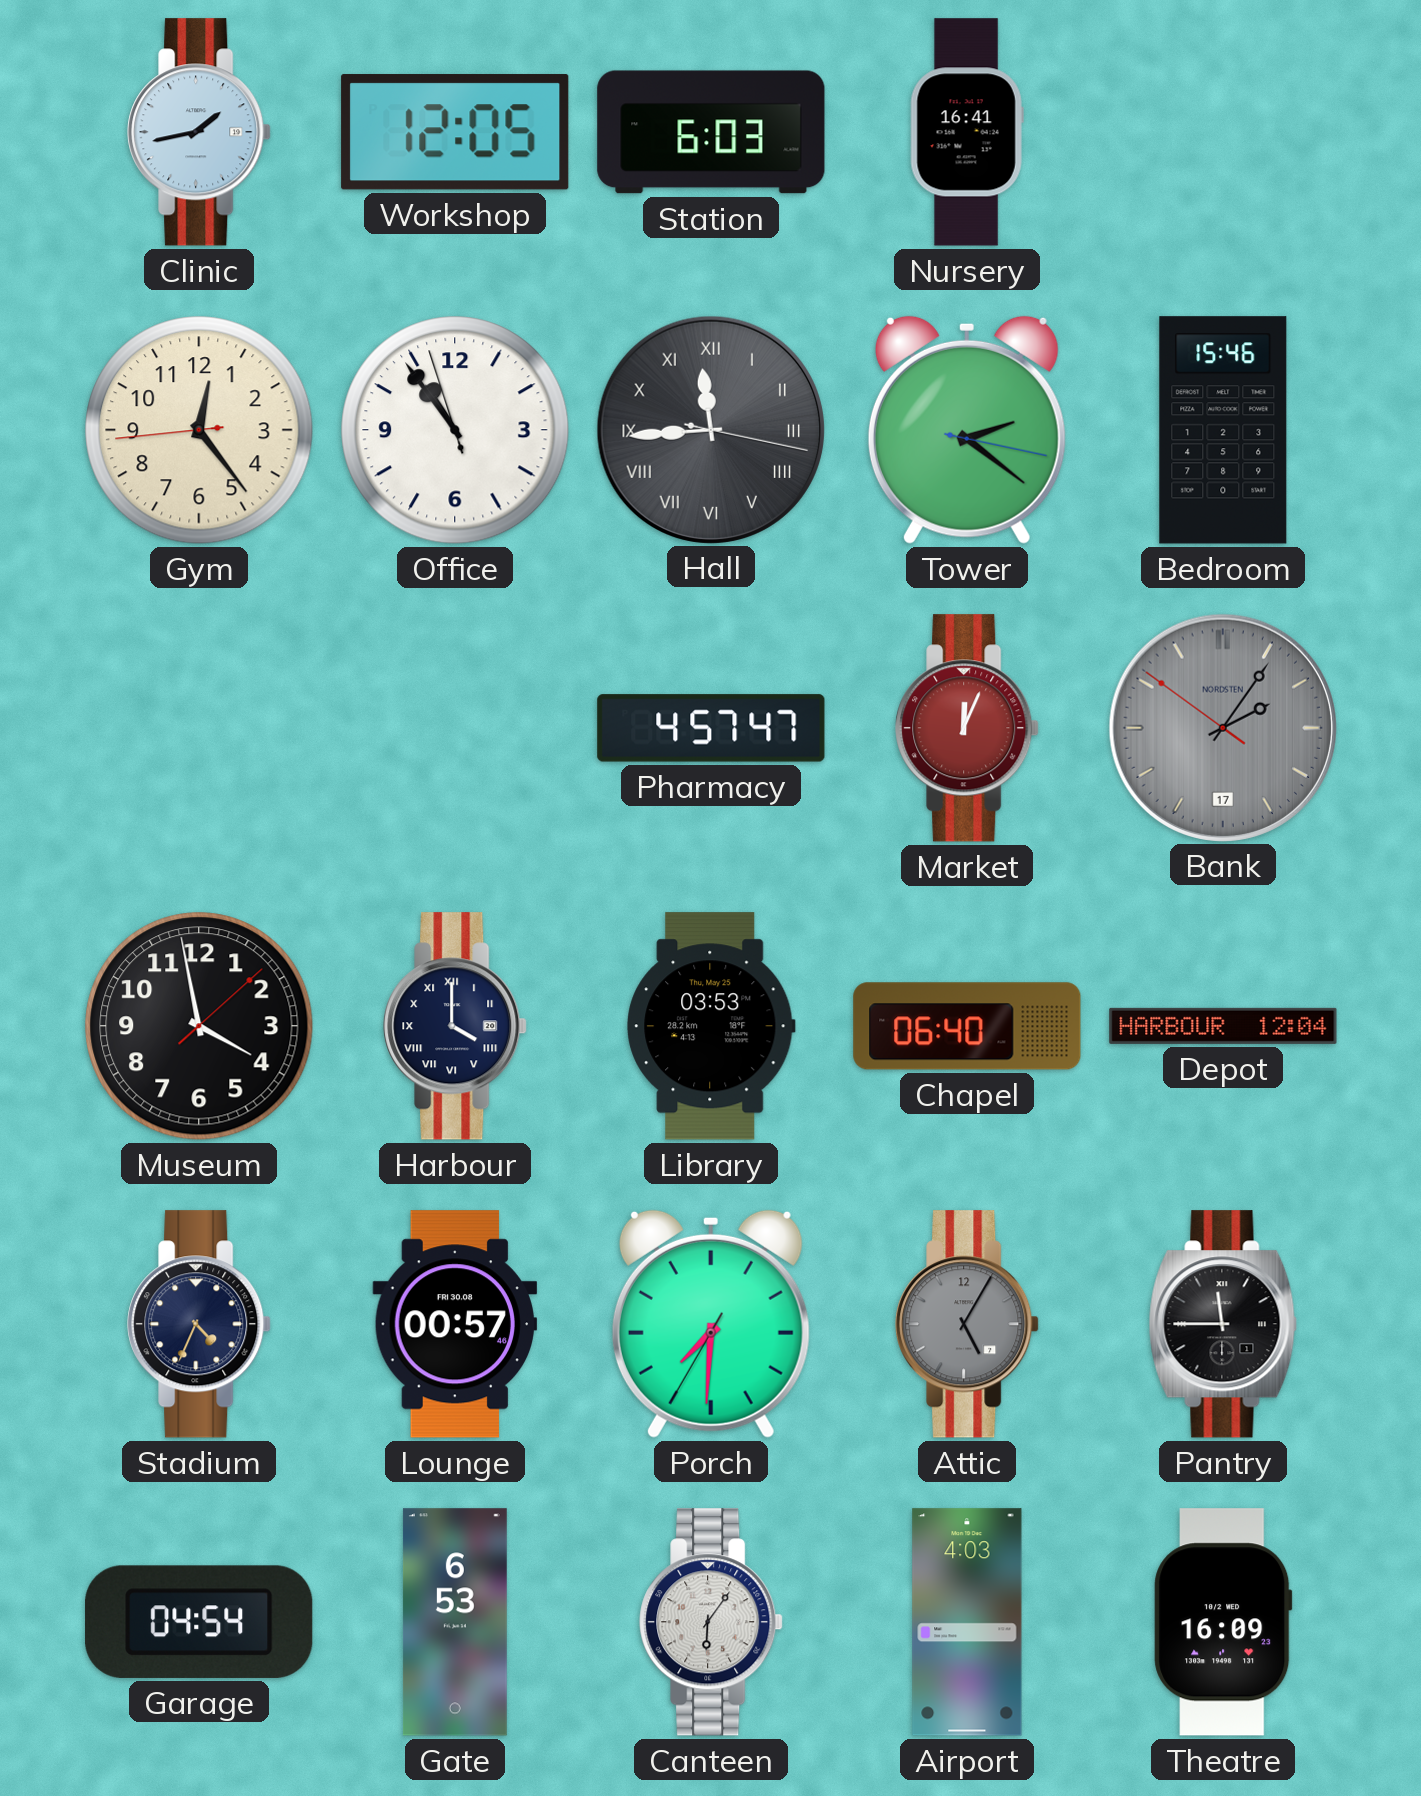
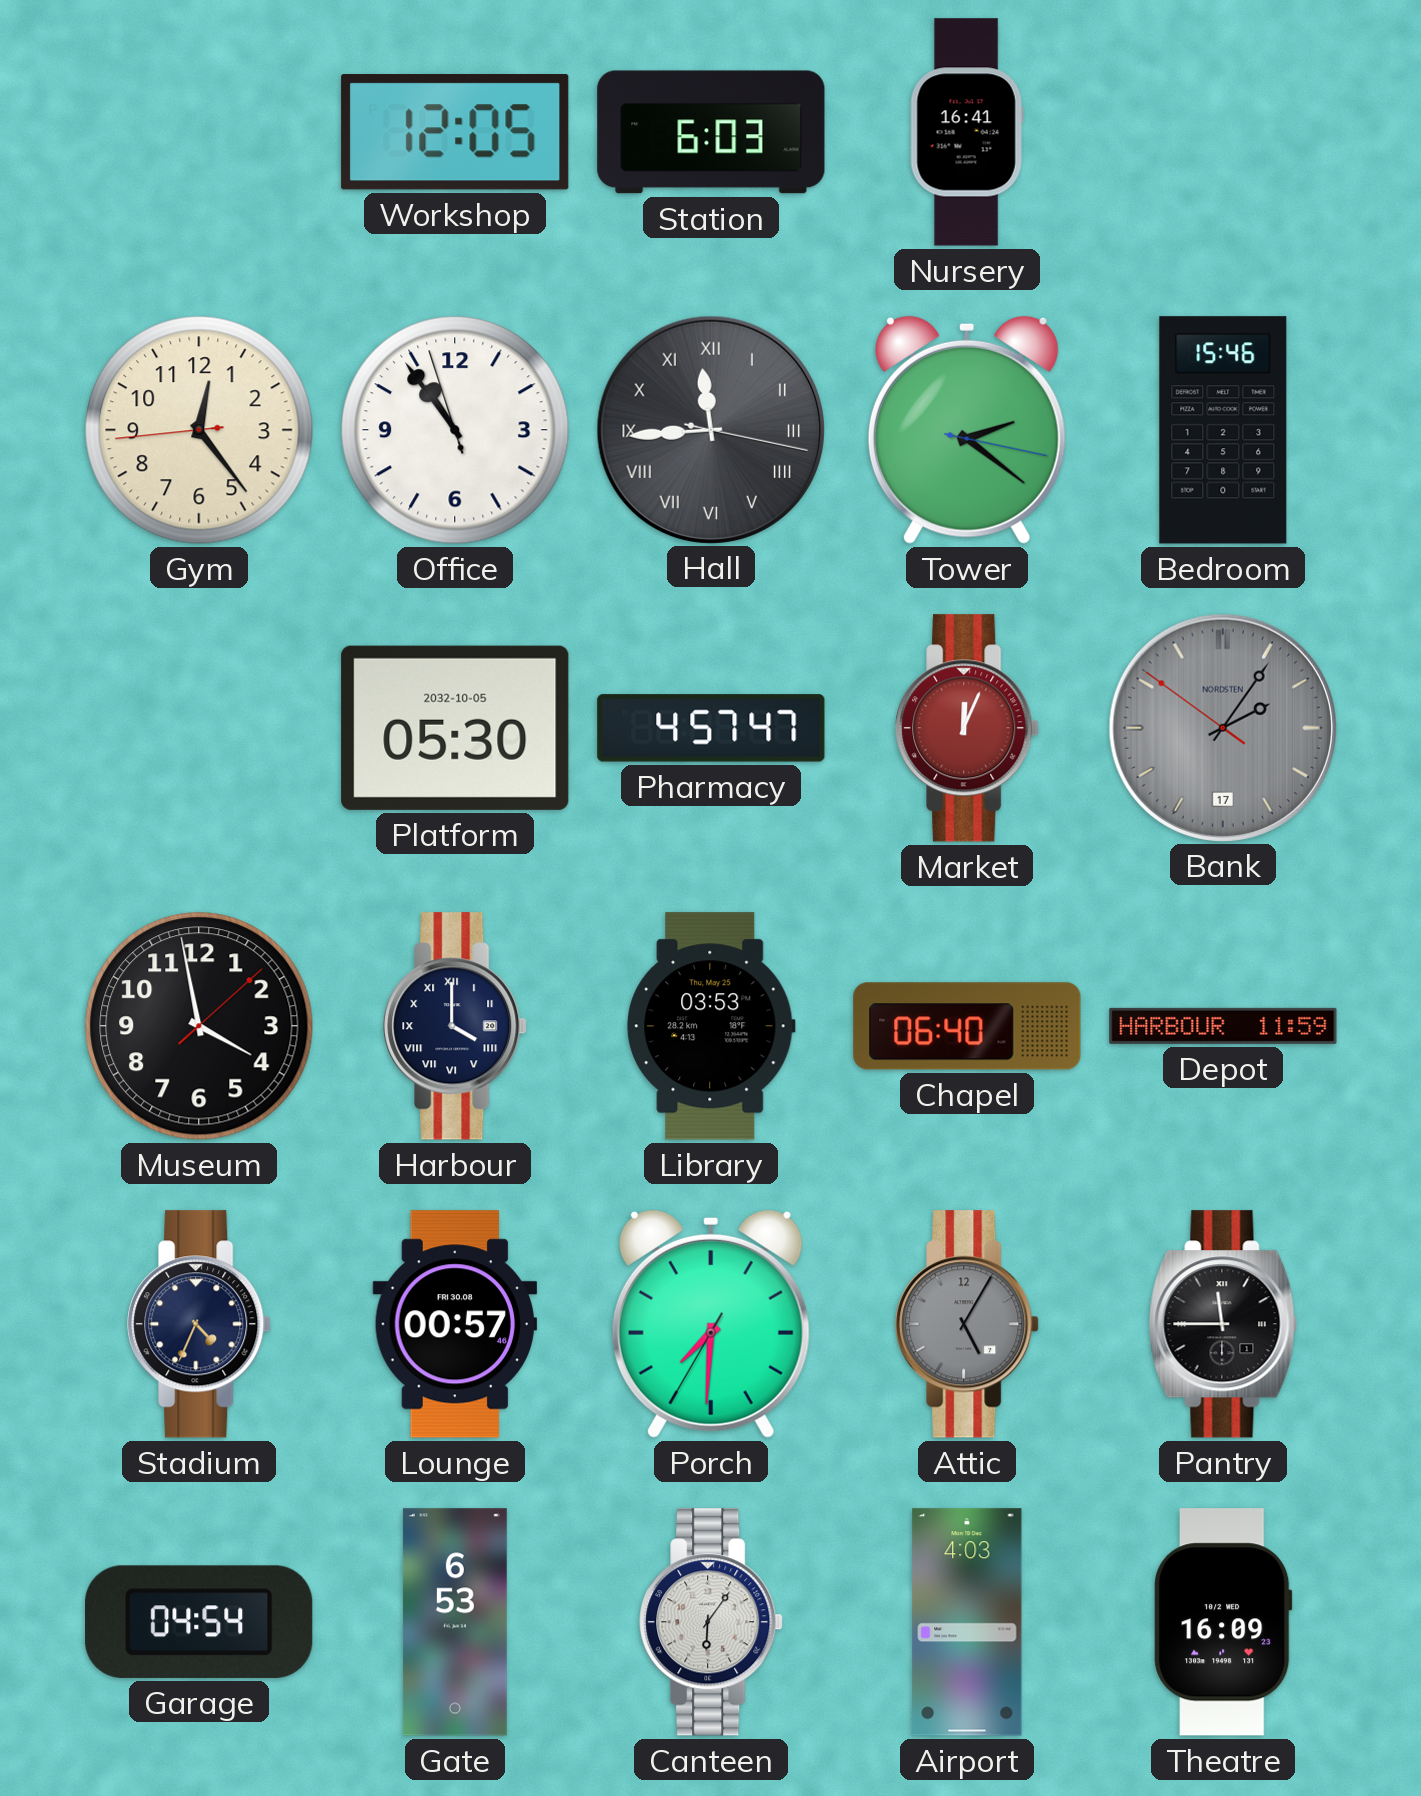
Clinic: 1:43 -> none (199, 132)
Platform: none -> 05:30 (455, 728)
Depot: 12:04 -> 11:59 (1223, 1026)
